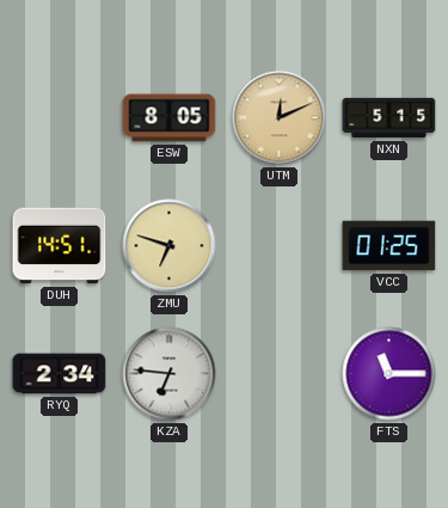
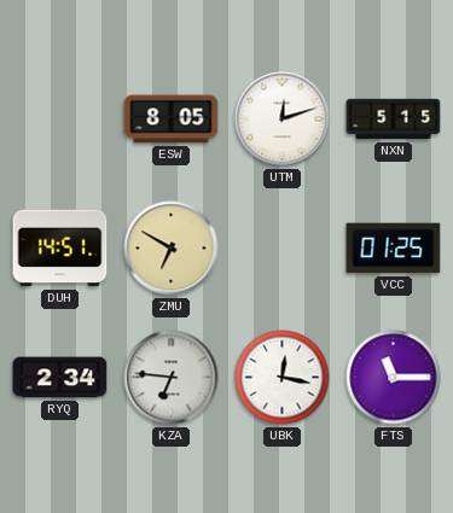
UTM: 12:11 -> 12:12 (283, 119)
UTM dial: champagne -> white (283, 119)
ZMU: 6:48 -> 6:50 (172, 249)
UBK: none -> 12:17 (283, 378)
